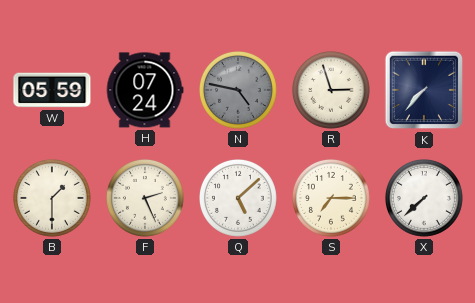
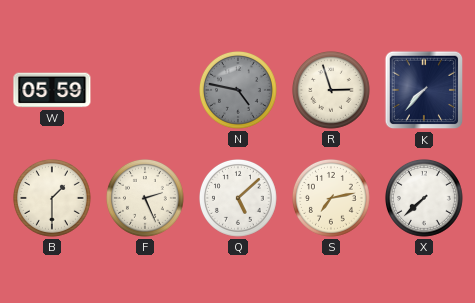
H: 07:24 -> none (145, 90)
S: 7:15 -> 7:13 (332, 199)
